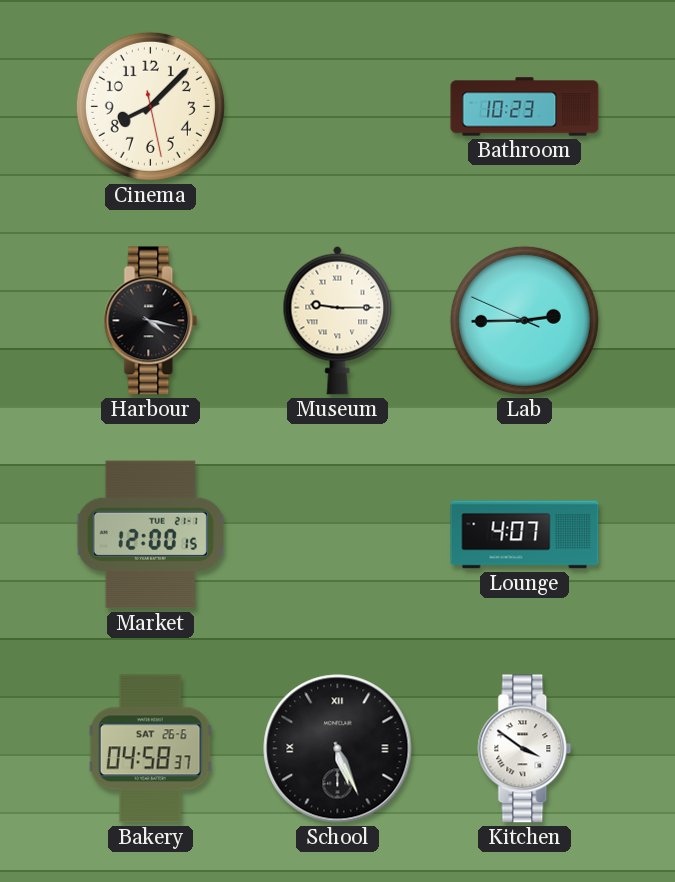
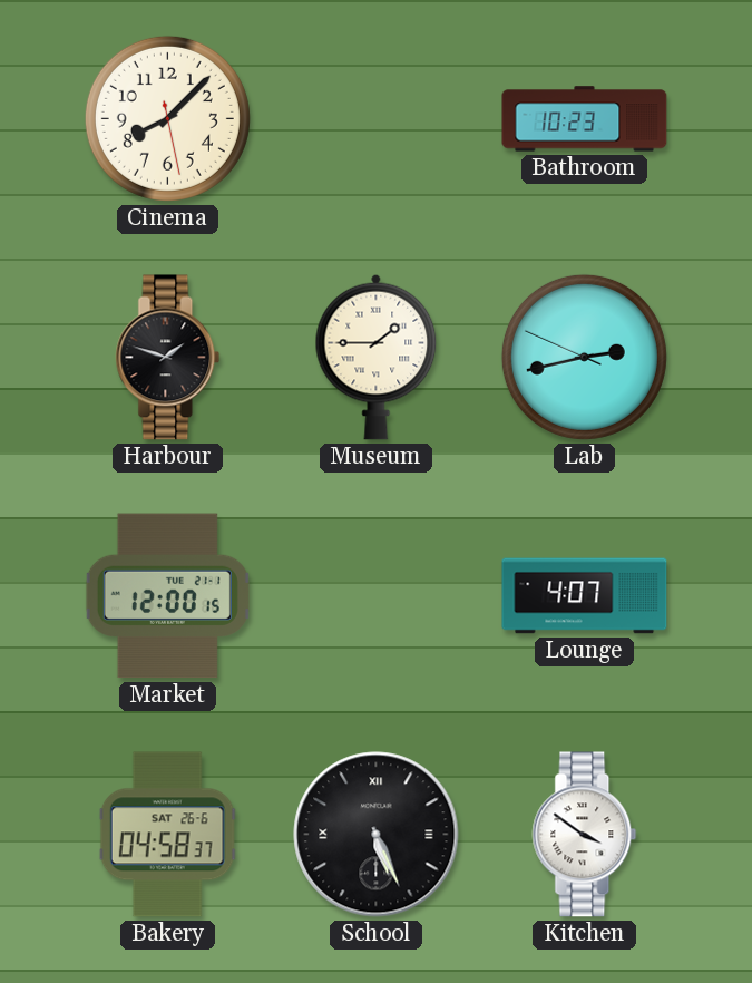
Harbour: 4:17 -> 1:48 (168, 358)
Museum: 9:15 -> 1:45 (377, 357)
Lab: 2:44 -> 2:42 (584, 357)
